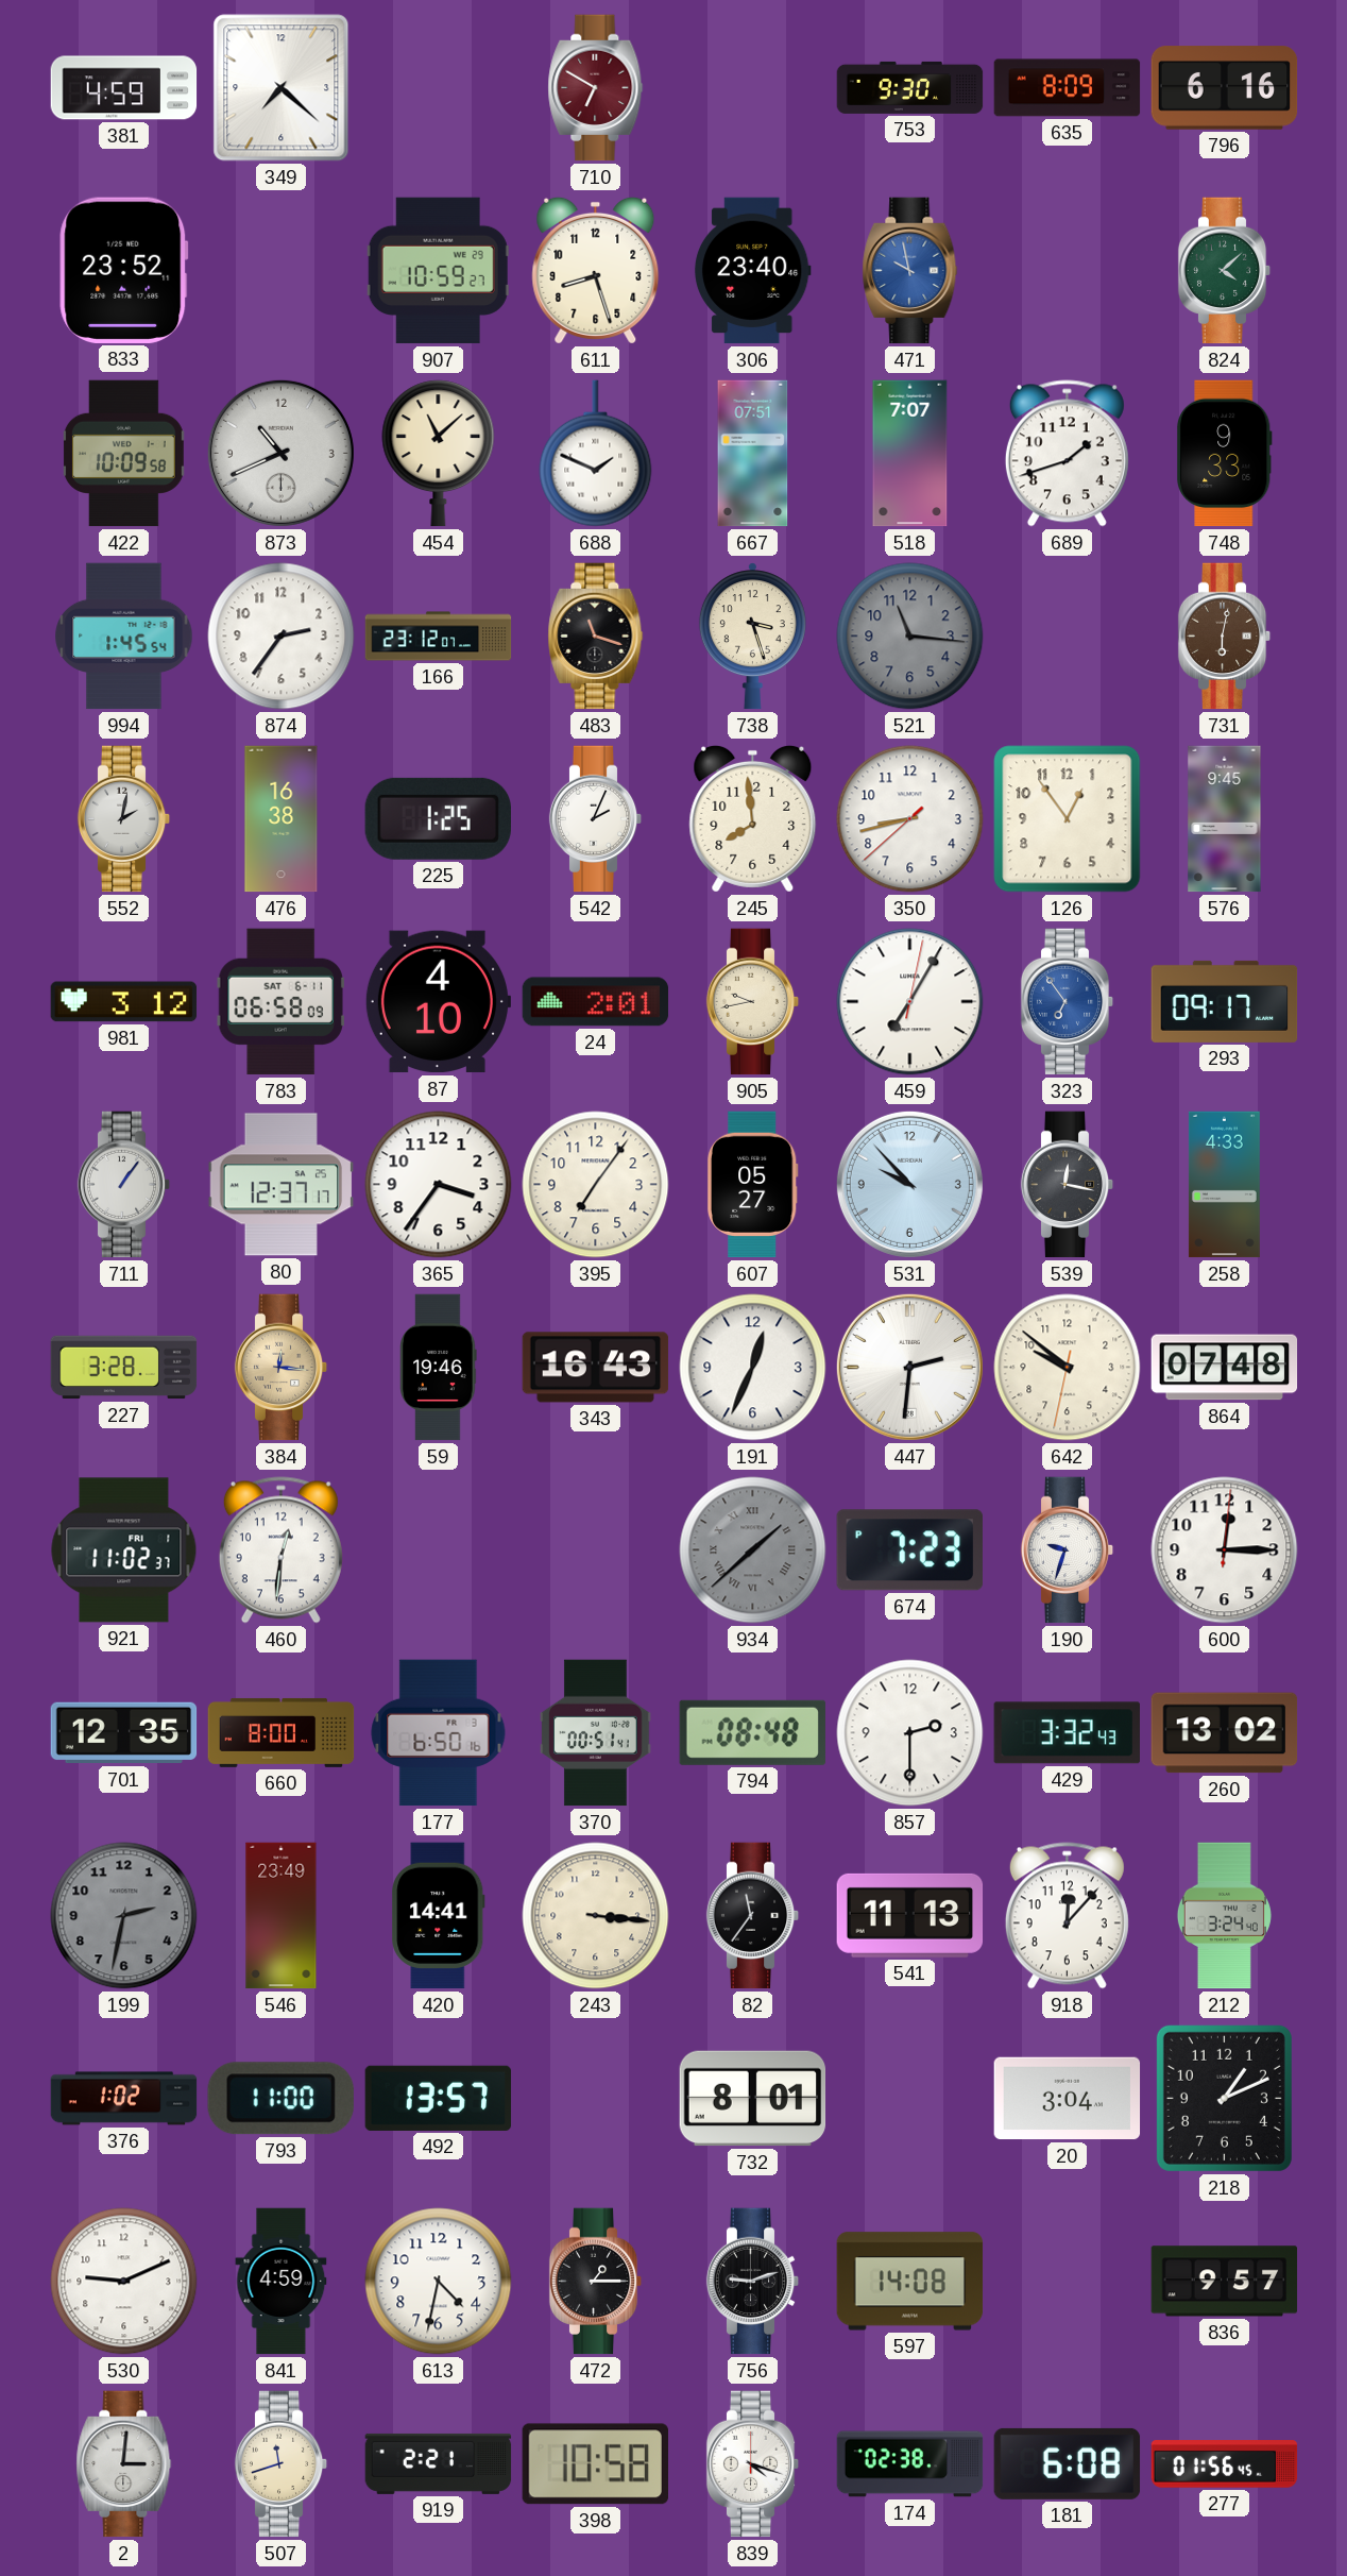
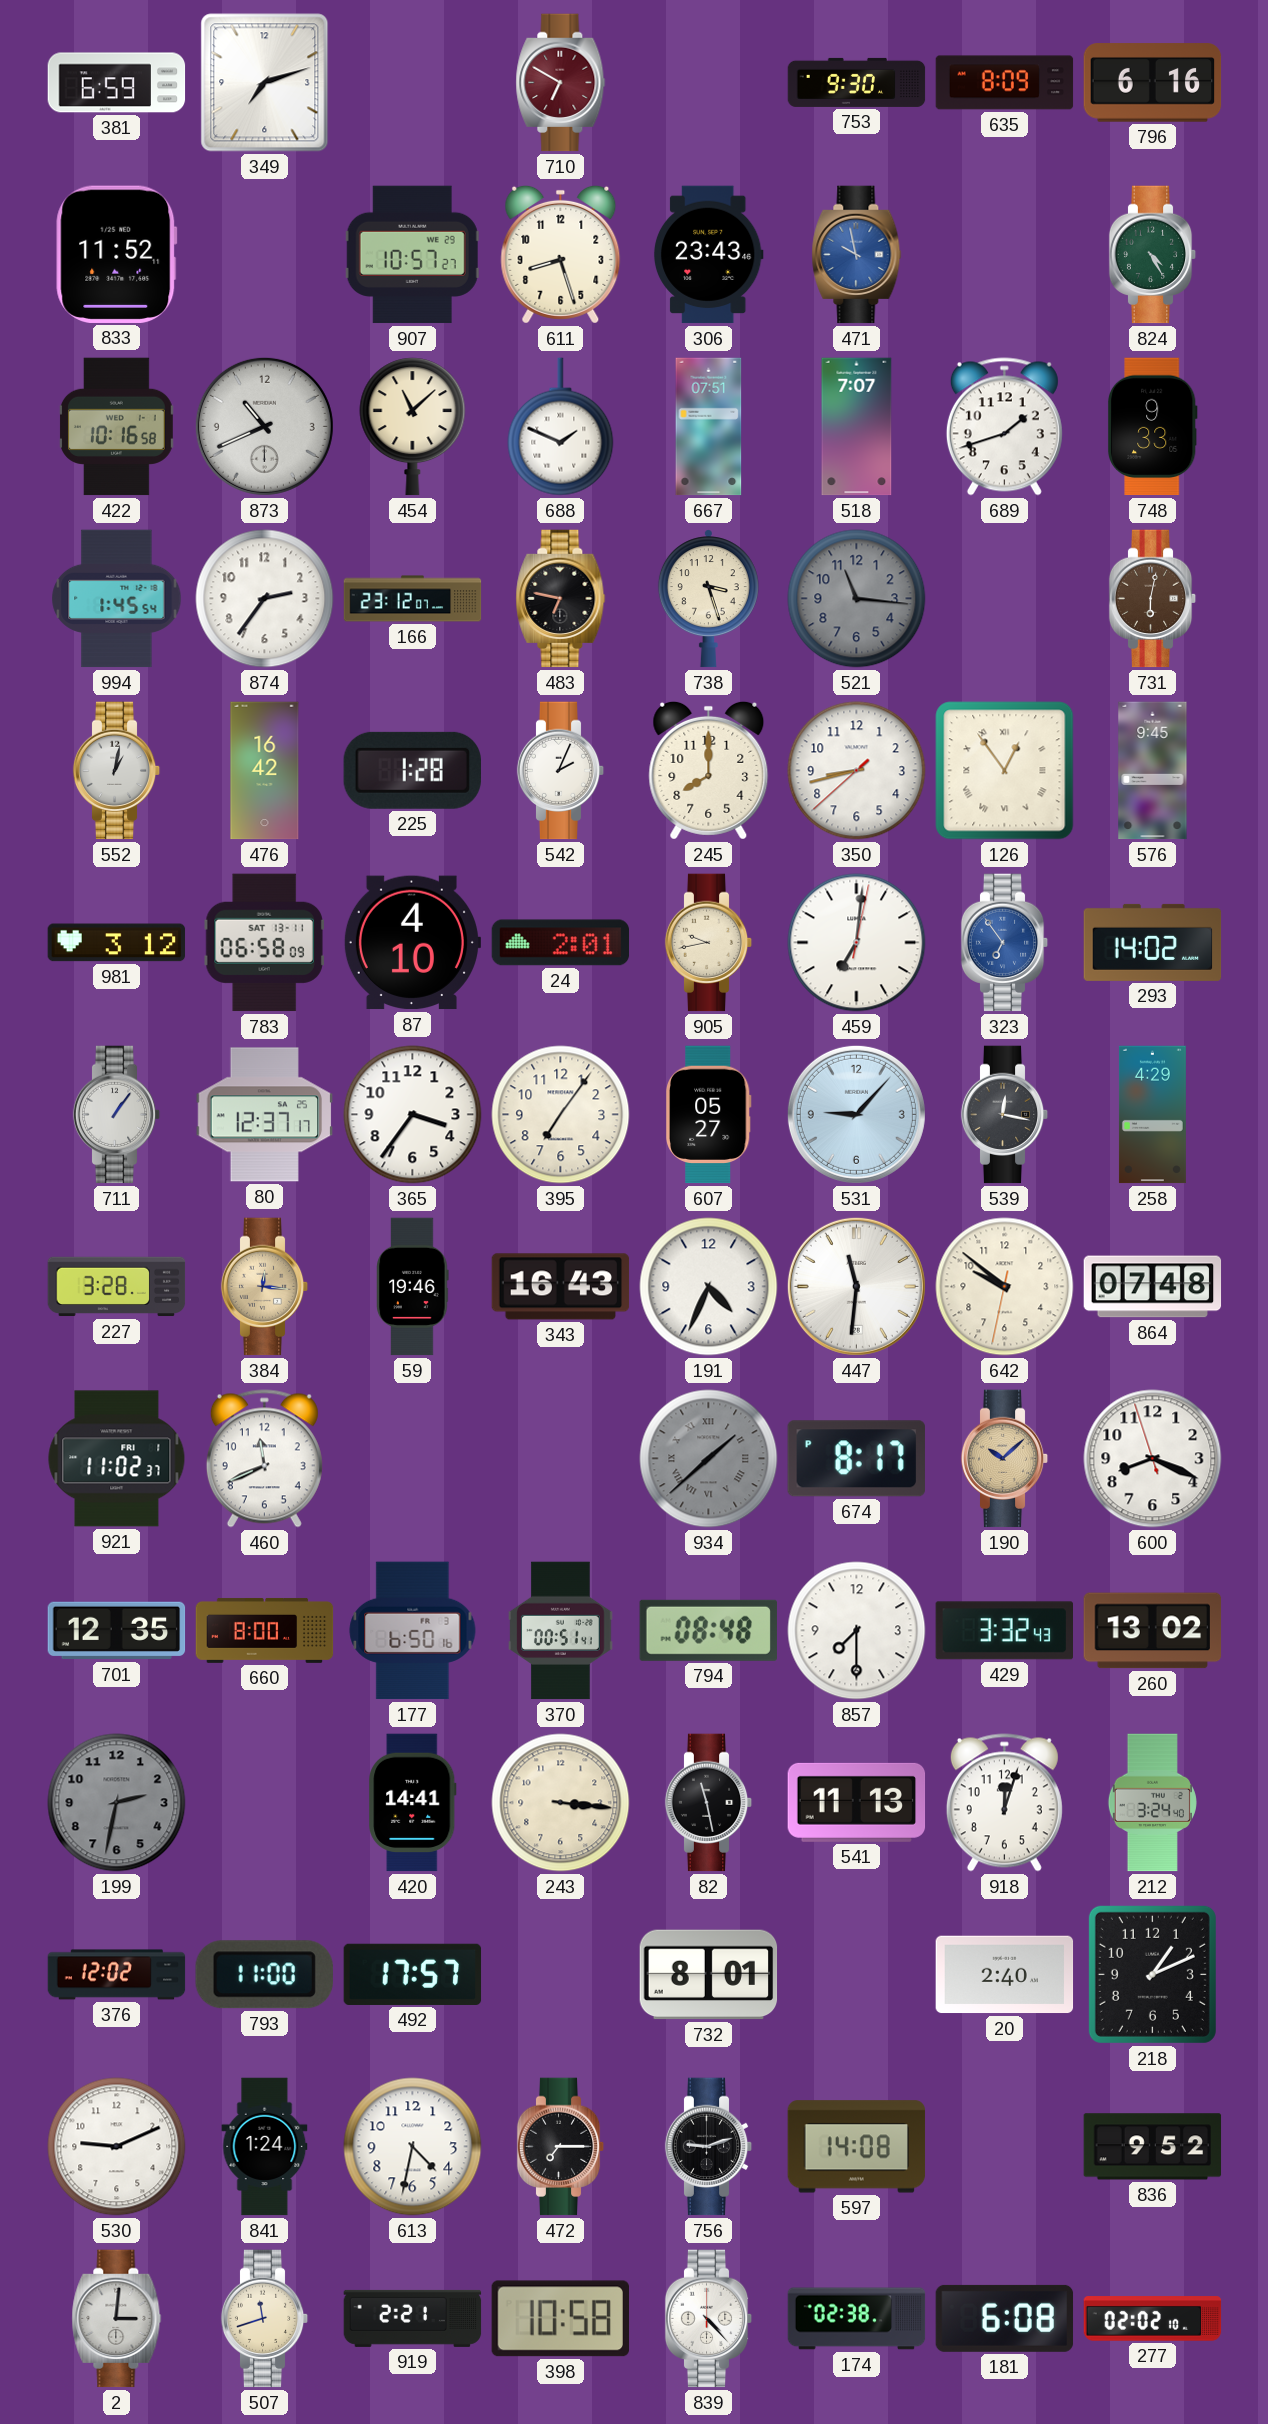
381: 4:59 -> 6:59 (117, 83)
349: 7:22 -> 7:12 (265, 83)
833: 23:52 -> 11:52 (117, 254)
907: 10:59 -> 10:57 (412, 255)
306: 23:40 -> 23:43 (708, 255)
824: 4:08 -> 4:25 (1153, 255)
422: 10:09 -> 10:16 (116, 427)
483: 11:18 -> 6:47 (561, 599)
552: 2:02 -> 1:02 (117, 771)
476: 16:38 -> 16:42 (265, 771)
225: 1:25 -> 1:28 (412, 770)
245: 7:59 -> 8:00 (709, 770)
126 numerals: Arabic -> Roman (1005, 771)
783 date: SAT 6-11 -> SAT 13-11 (264, 943)
459: 7:05 -> 7:01 (857, 943)
293: 09:17 -> 14:02 (1153, 942)
531: 9:53 -> 9:07 (856, 1114)
258: 4:33 -> 4:29 (1152, 1115)
191: 12:34 -> 4:34 (709, 1287)
447: 2:31 -> 11:31 (856, 1286)
460: 12:31 -> 11:41 (264, 1459)
674: 7:23 -> 8:17 (856, 1459)
190: 9:33 -> 10:08 (1005, 1459)
190 dial: white -> champagne (1005, 1459)
600: 12:15 -> 8:18 (1153, 1459)
857: 2:30 -> 7:30 (857, 1631)
546: 23:49 -> none (282, 1916)
82: 11:36 -> 11:28 (709, 1803)
918: 12:07 -> 12:03 (1004, 1803)
376: 1:02 -> 12:02 (117, 1975)
492: 13:57 -> 17:57 (413, 1974)
20: 3:04 -> 2:40 (1005, 1975)
841: 4:59 -> 1:24 (265, 2147)
472: 1:15 -> 7:15 (561, 2147)
836: 9:57 -> 9:52 (1153, 2147)
839: 4:18 -> 4:23 (709, 2319)
277: 01:56 -> 02:02 (1153, 2319)
